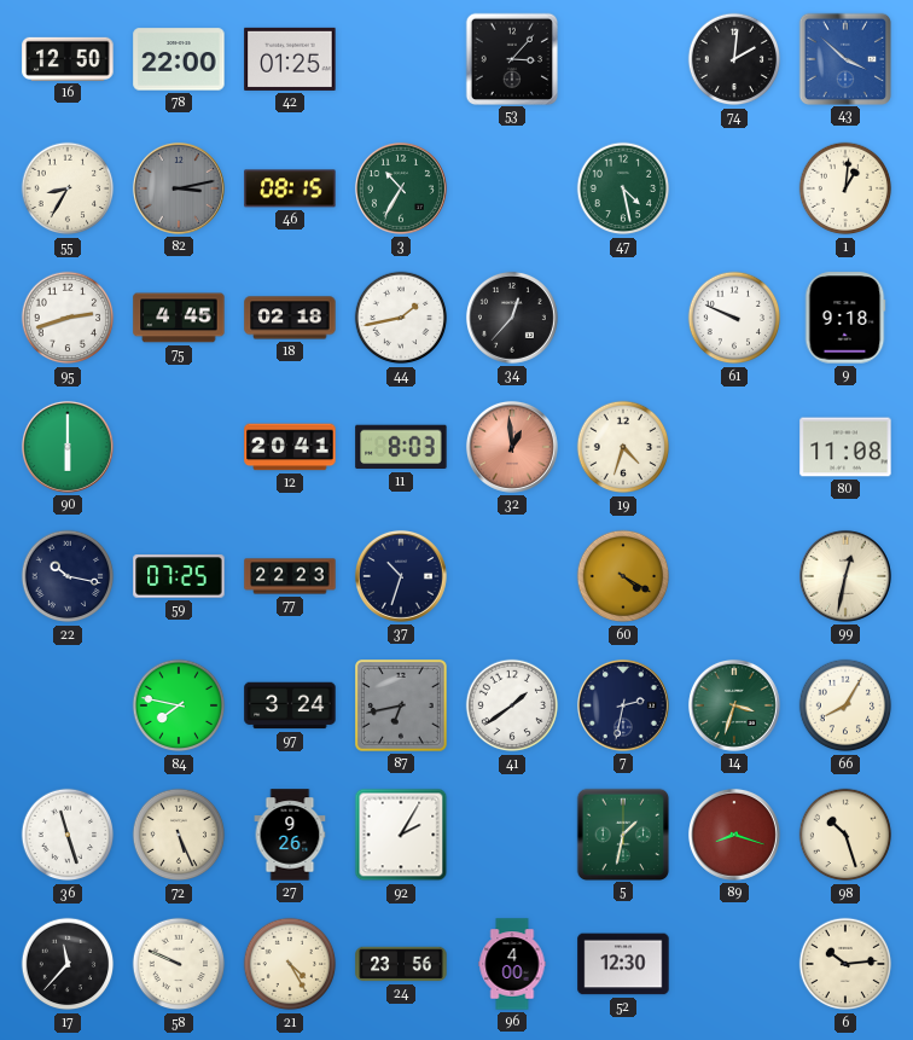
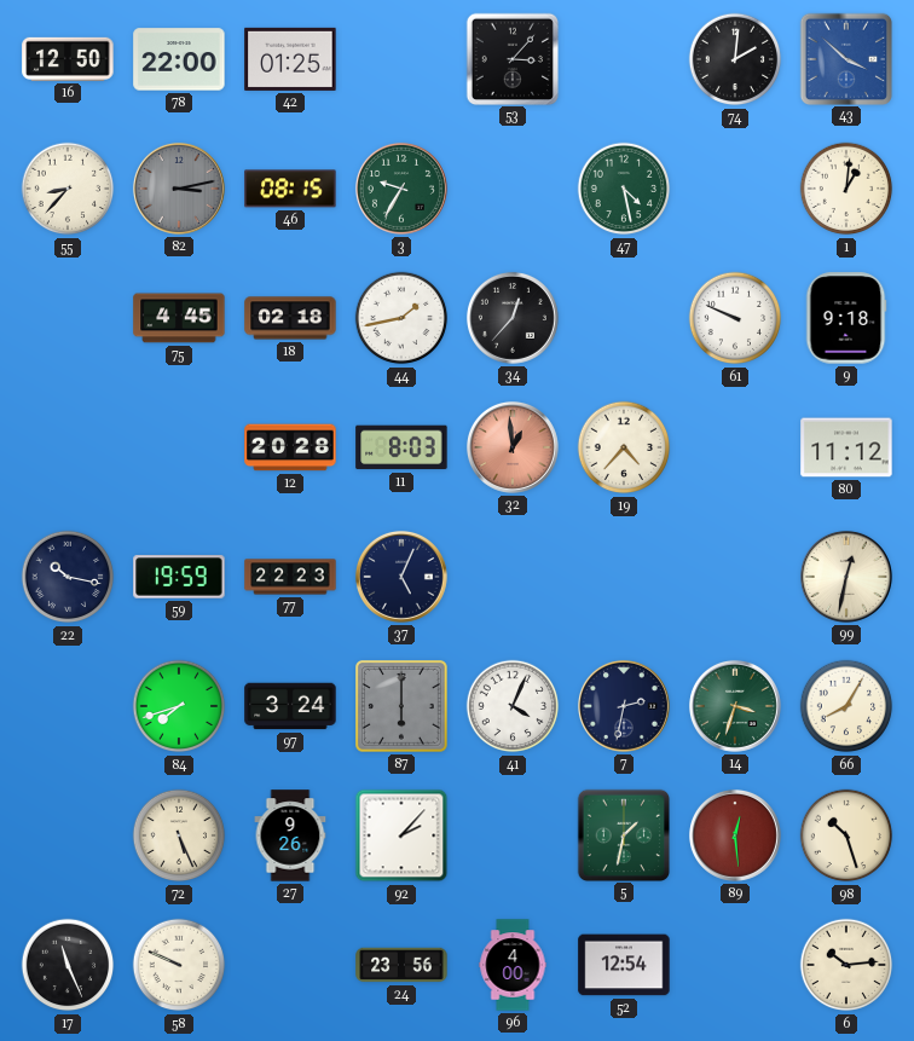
55: 8:35 -> 8:37 (68, 189)
3: 10:35 -> 9:35 (401, 189)
95: 2:42 -> none (68, 318)
90: 6:00 -> none (68, 447)
12: 20:41 -> 20:28 (290, 447)
19: 4:33 -> 4:37 (624, 447)
80: 11:08 -> 11:12 (846, 447)
59: 07:25 -> 19:59 (179, 577)
37: 10:33 -> 5:04 (401, 577)
60: 4:20 -> none (623, 576)
84: 7:47 -> 7:42 (179, 706)
87: 6:43 -> 6:00 (403, 707)
41: 1:39 -> 4:04 (513, 706)
36: 11:27 -> none (68, 835)
92: 2:05 -> 2:07 (401, 835)
89: 8:18 -> 12:29 (735, 835)
17: 11:37 -> 11:26 (68, 965)
21: 4:25 -> none (290, 964)
52: 12:30 -> 12:54 (624, 965)
